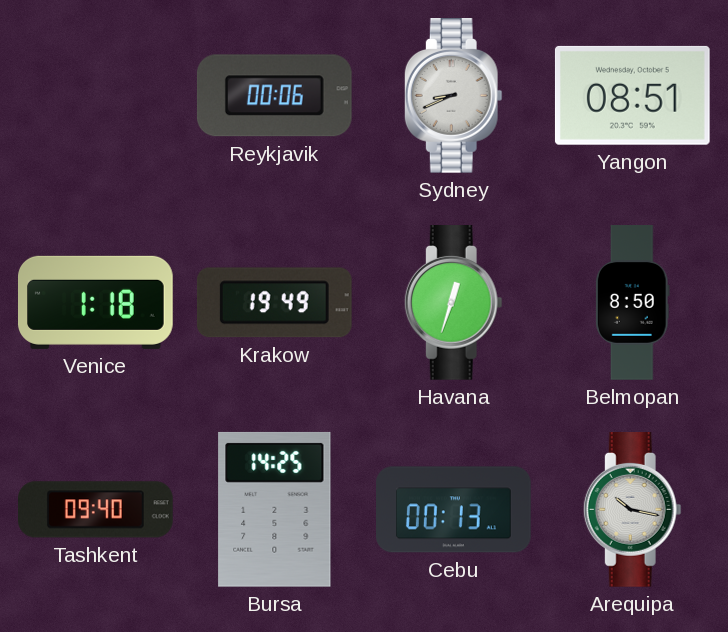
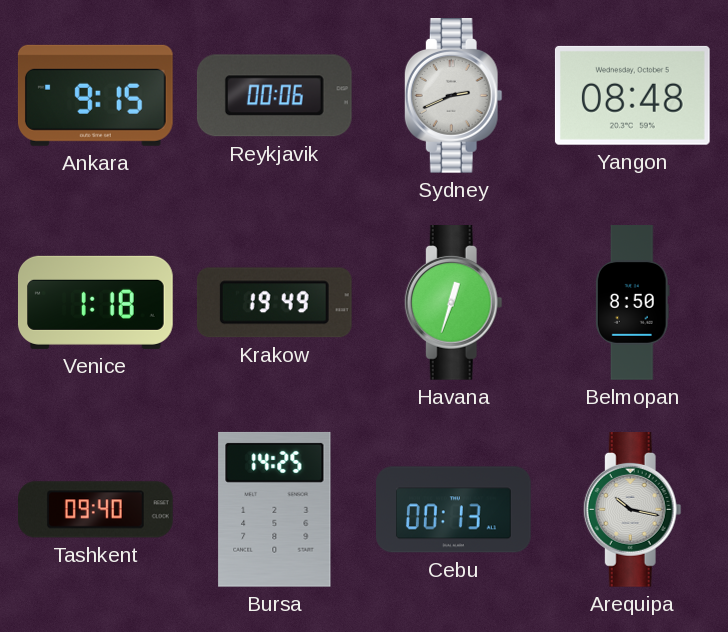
Ankara: none -> 9:15 (95, 95)
Sydney: 8:41 -> 2:41 (453, 96)
Yangon: 08:51 -> 08:48 (632, 95)
